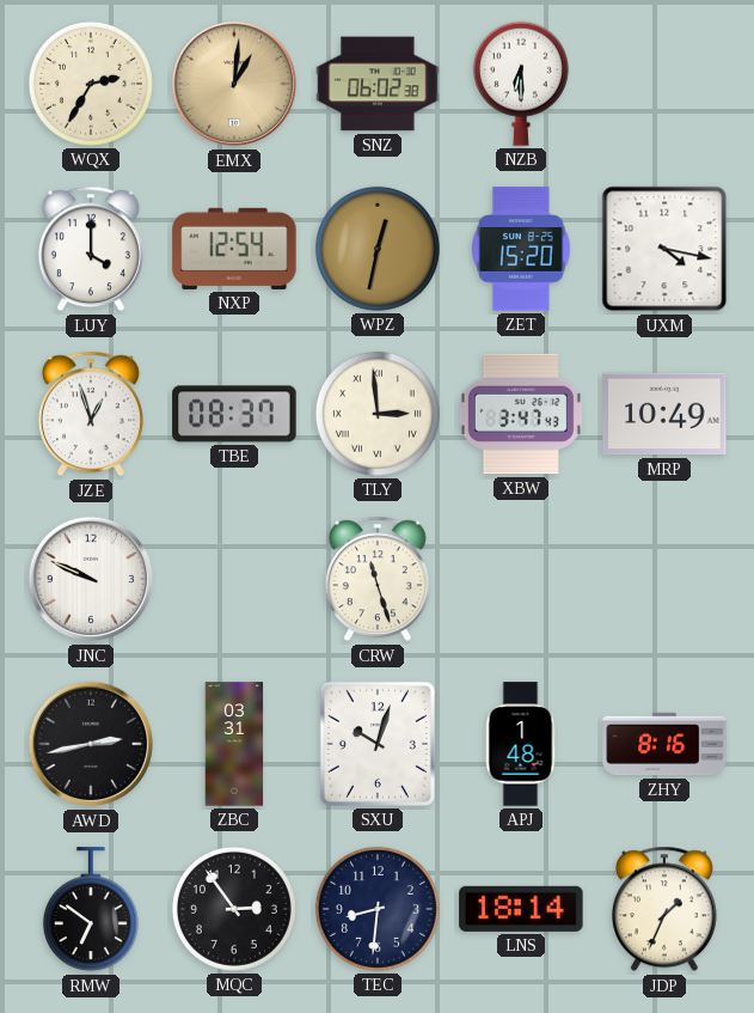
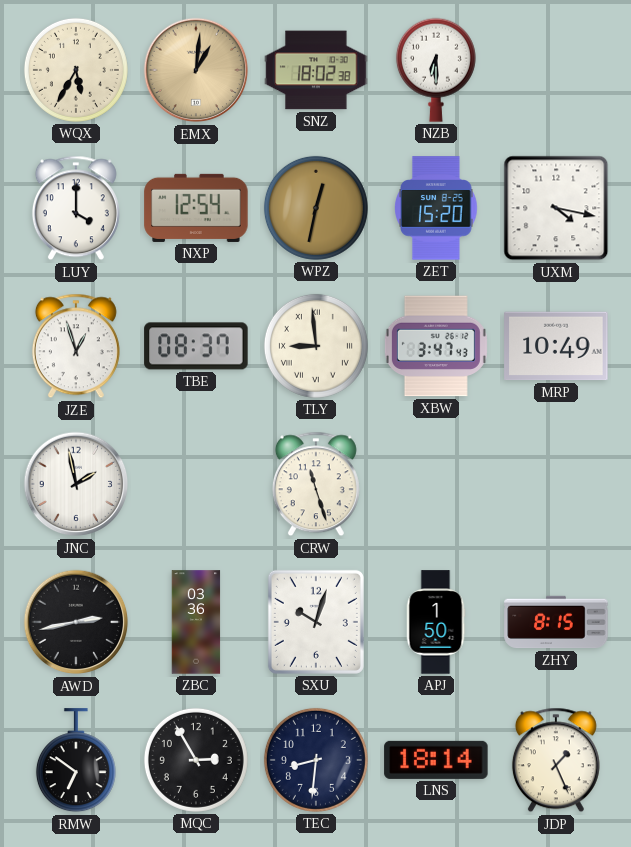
WQX: 2:35 -> 5:35 (76, 70)
SNZ: 06:02 -> 18:02 (316, 70)
TLY: 2:59 -> 8:59 (316, 346)
JNC: 9:49 -> 1:58 (76, 484)
ZBC: 03:31 -> 03:36 (196, 622)
APJ: 1:48 -> 1:50 (436, 622)
ZHY: 8:16 -> 8:15 (556, 622)
MQC: 2:54 -> 2:55 (196, 760)
JDP: 1:34 -> 1:26 (556, 760)
